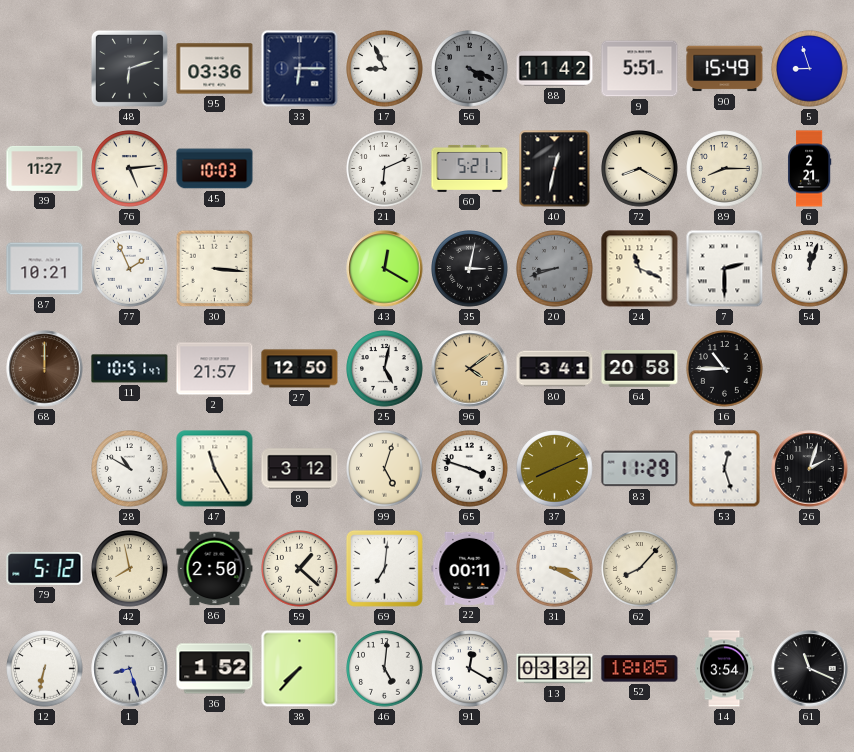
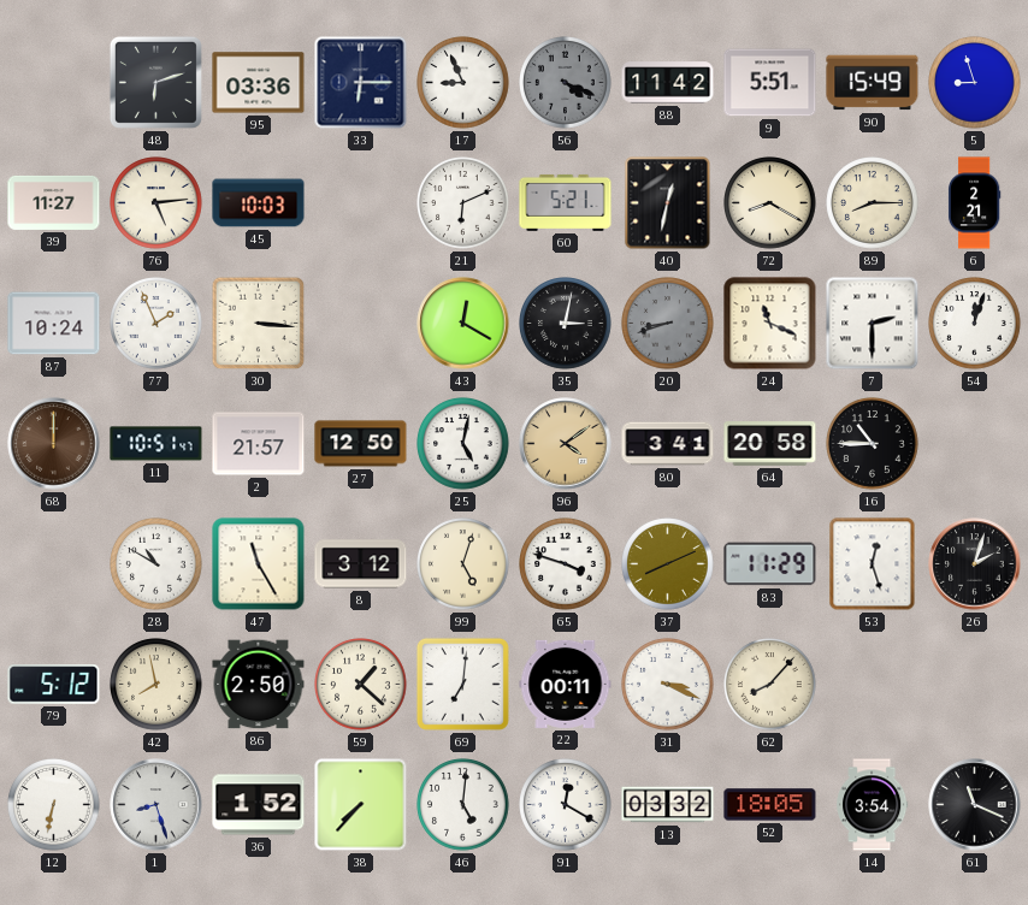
87: 10:21 -> 10:24 (54, 324)
